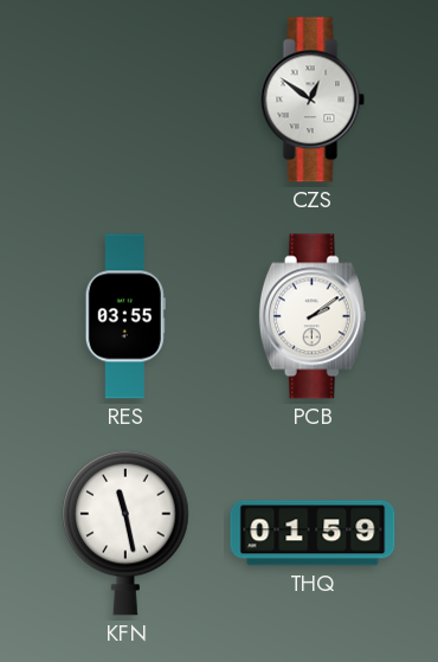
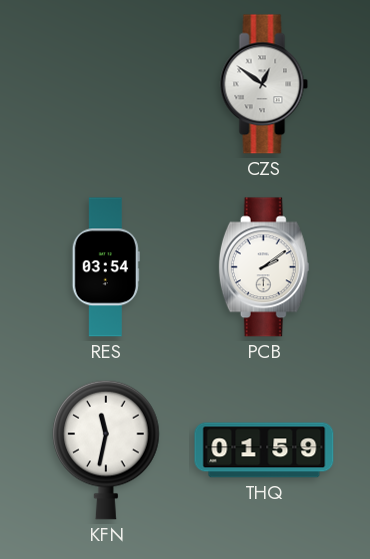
RES: 03:55 -> 03:54 (106, 267)
KFN: 11:28 -> 11:32 (106, 450)
